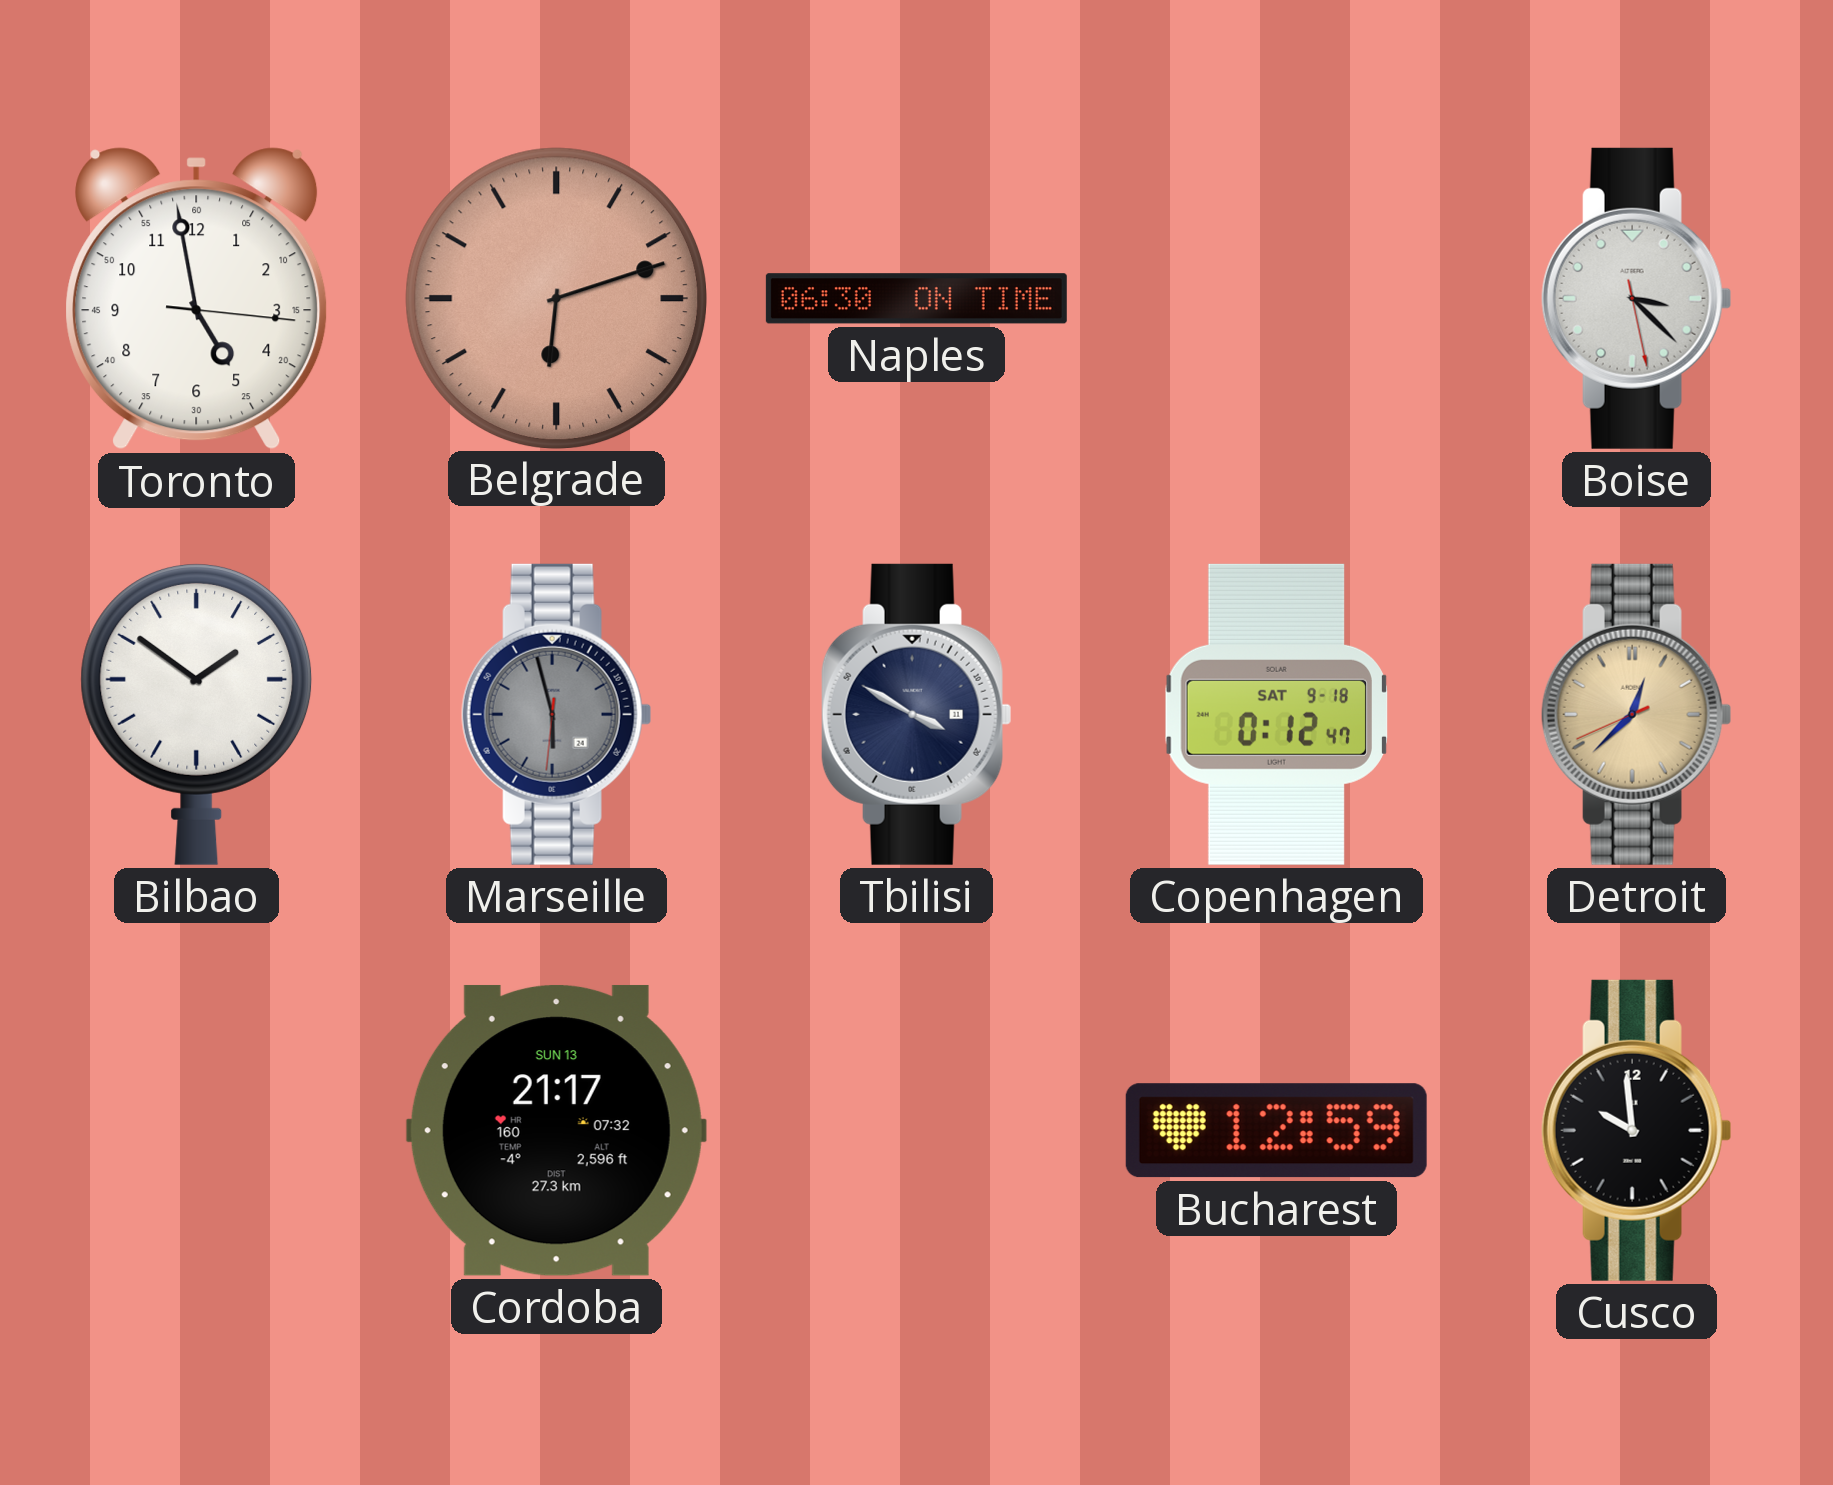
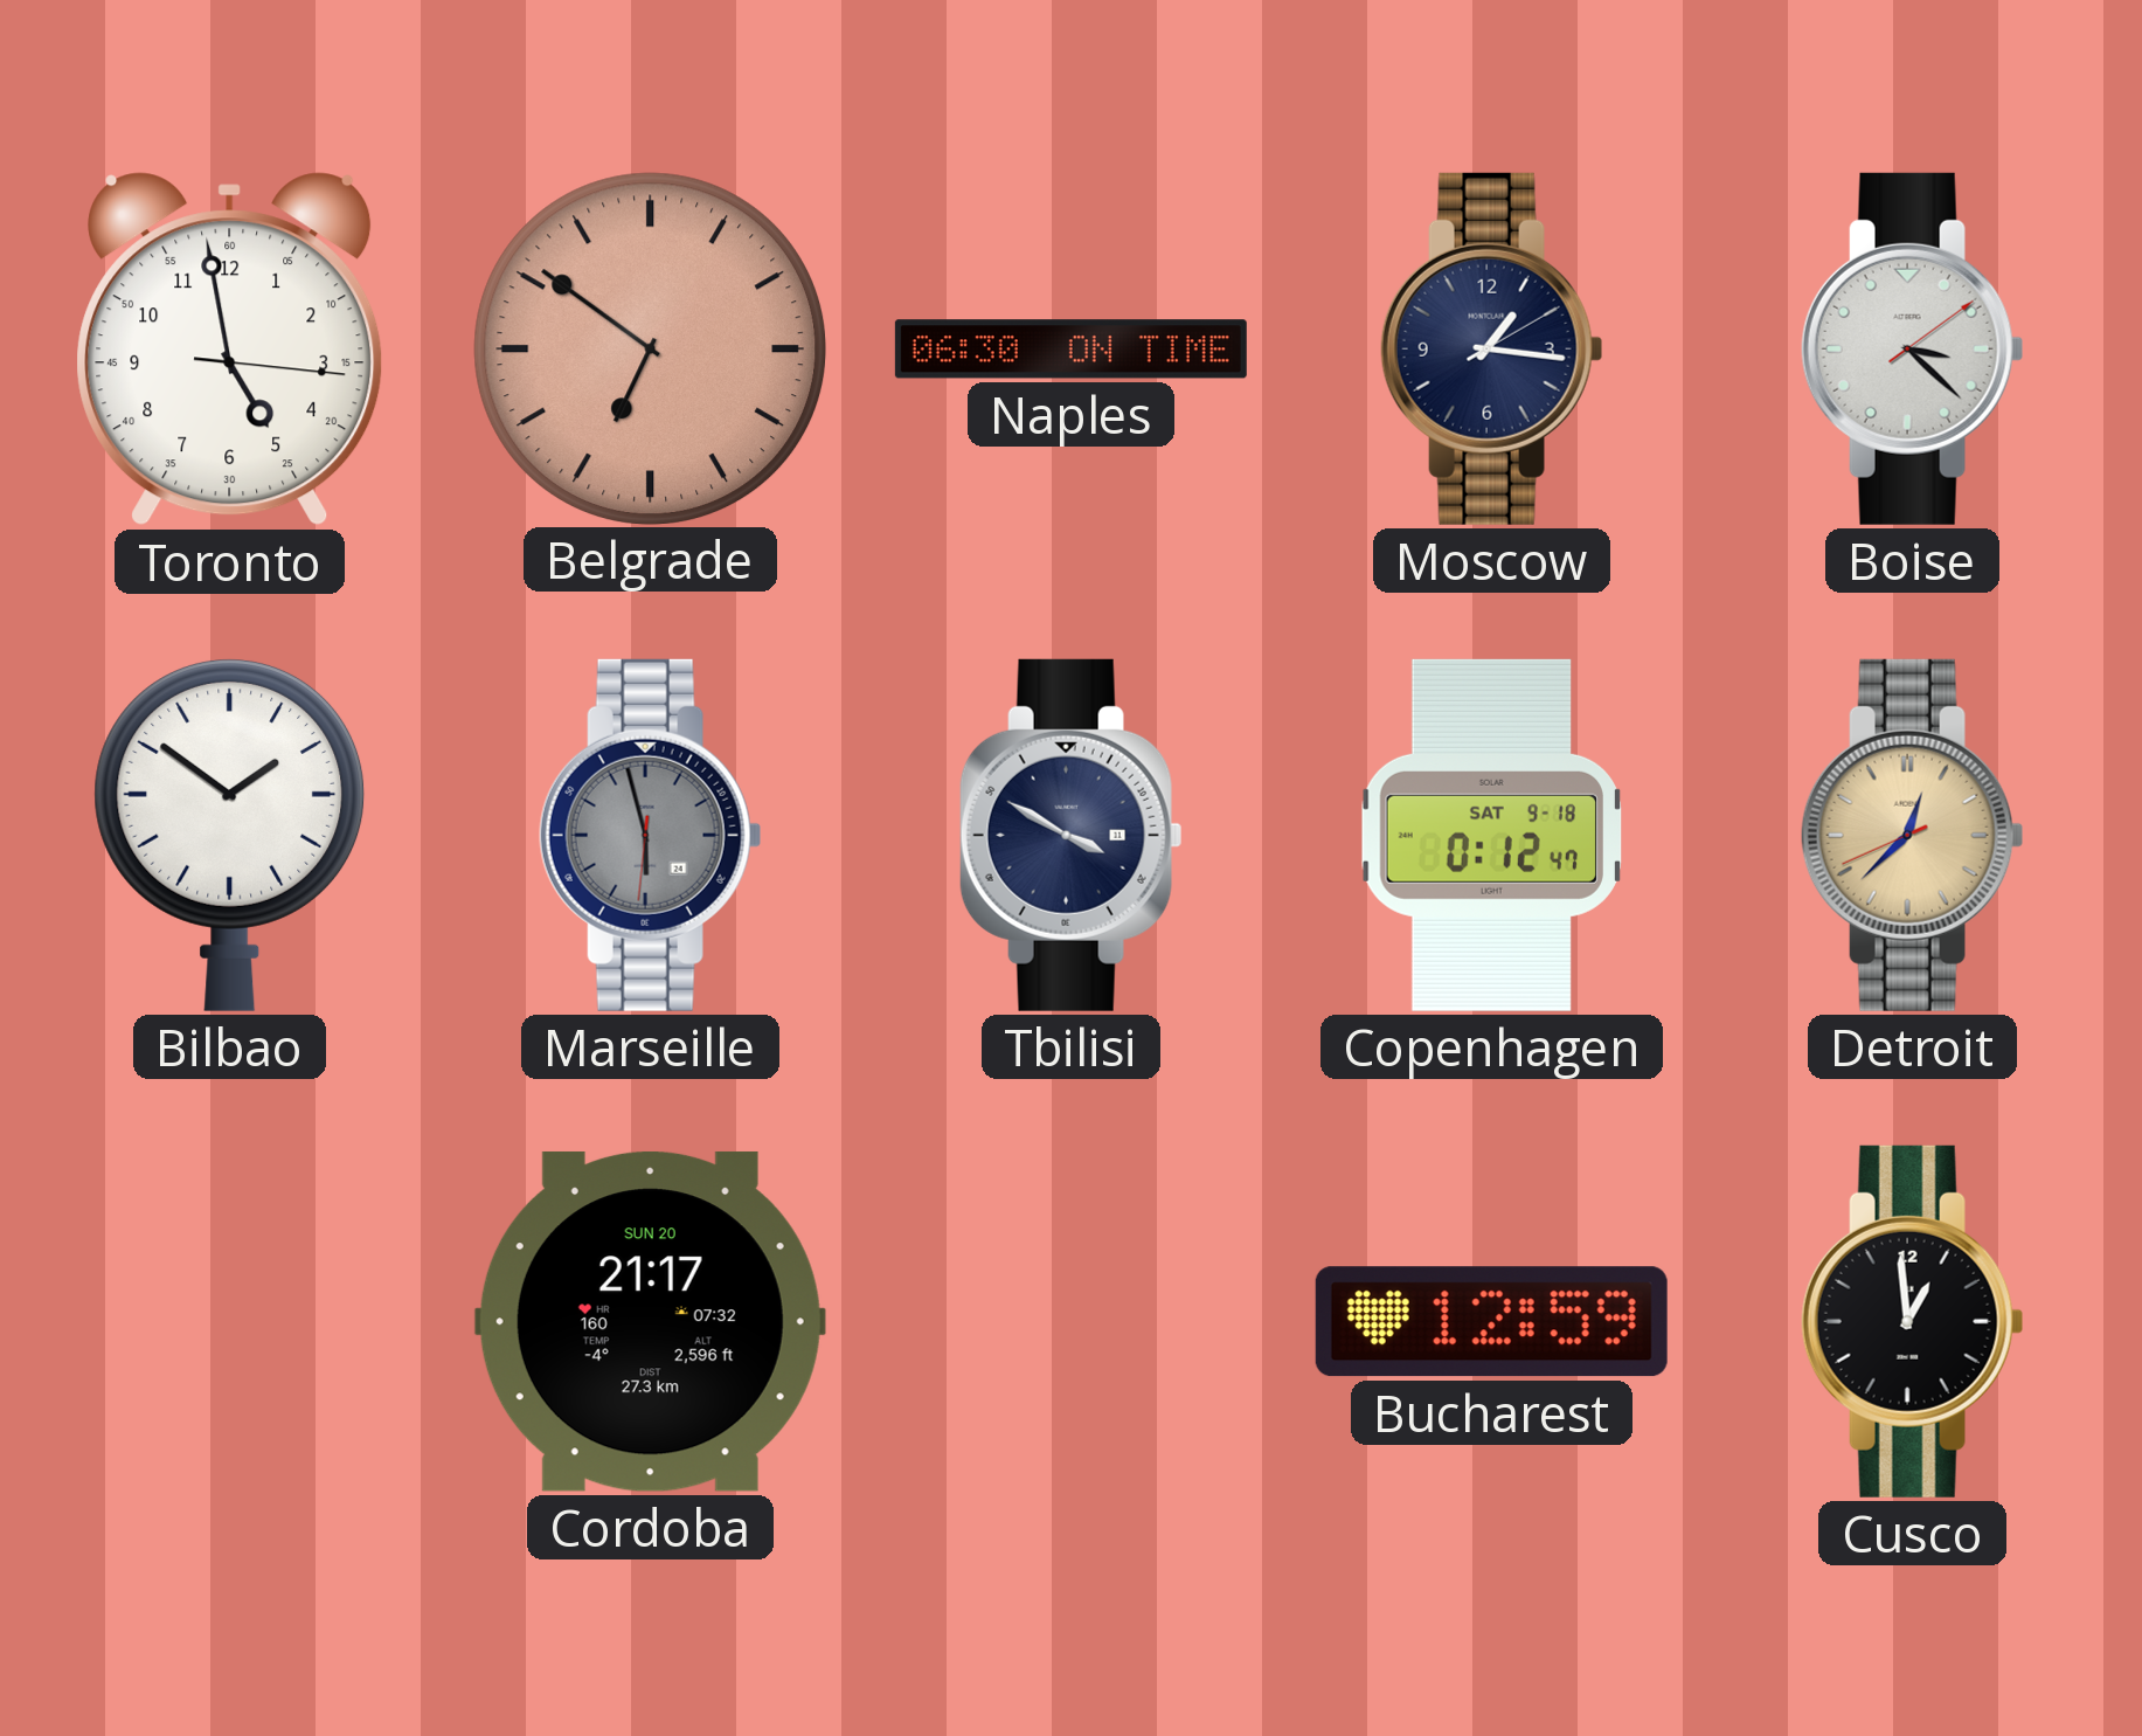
Belgrade: 6:12 -> 6:51 (650, 348)
Moscow: none -> 1:16 (1491, 348)
Boise: 3:22:28 -> 3:22:09 (1912, 348)
Cordoba date: SUN 13 -> SUN 20 (650, 1321)
Cusco: 9:59 -> 12:59 (1912, 1321)
